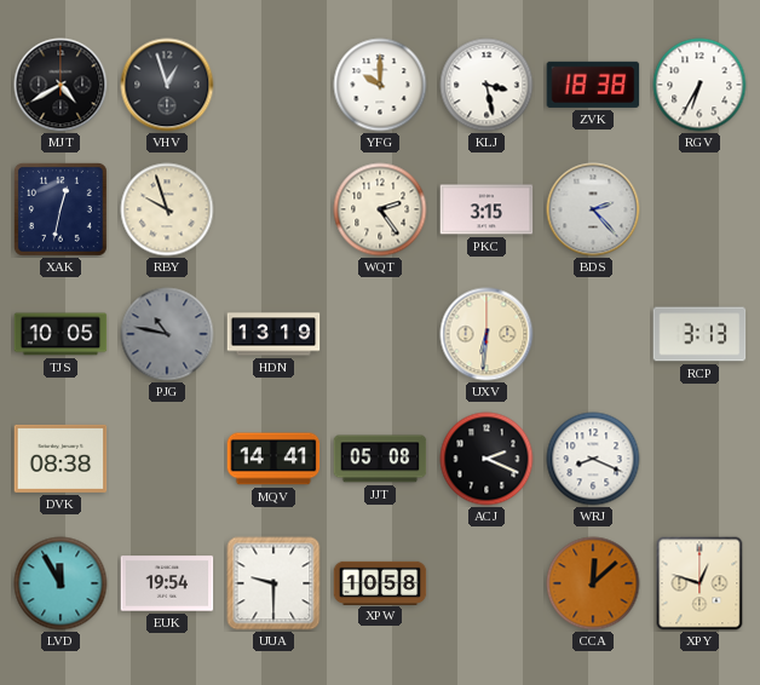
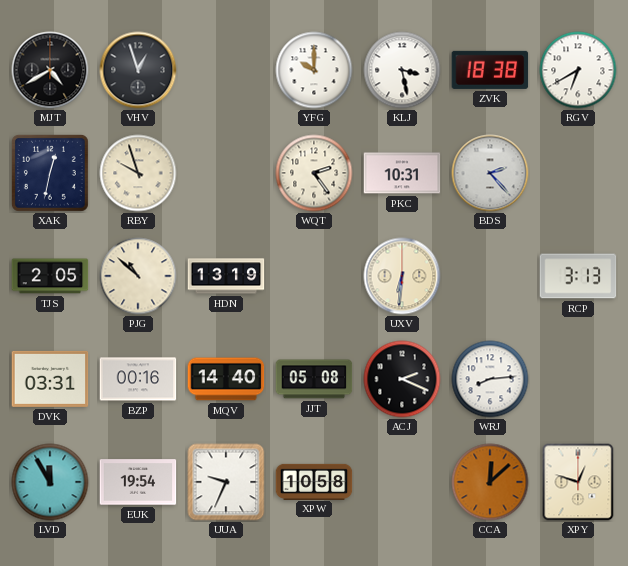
RGV: 6:35 -> 6:40 (578, 70)
PKC: 3:15 -> 10:31 (402, 173)
TJS: 10:05 -> 2:05 (50, 276)
PJG: 10:47 -> 10:52 (138, 276)
PJG dial: grey -> cream (138, 276)
DVK: 08:38 -> 03:31 (50, 379)
BZP: none -> 00:16 (138, 379)
MQV: 14:41 -> 14:40 (226, 379)
WRJ: 8:19 -> 8:14 (490, 379)
UUA: 9:30 -> 9:34 (226, 482)
